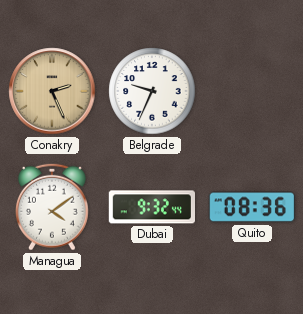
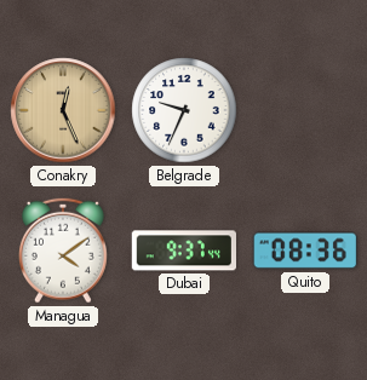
Conakry: 2:26 -> 12:26 (63, 110)
Dubai: 9:32 -> 9:37 (183, 251)
